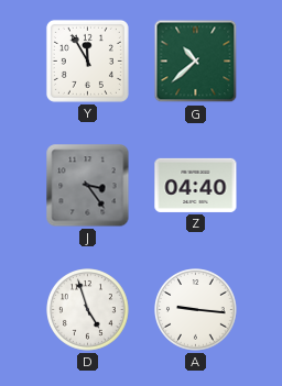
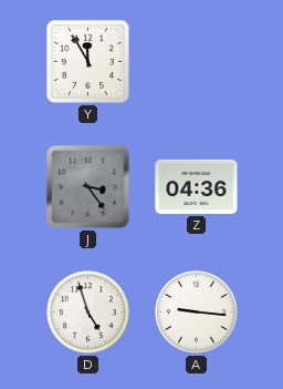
G: 10:38 -> none (196, 62)
Z: 04:40 -> 04:36 (197, 186)
